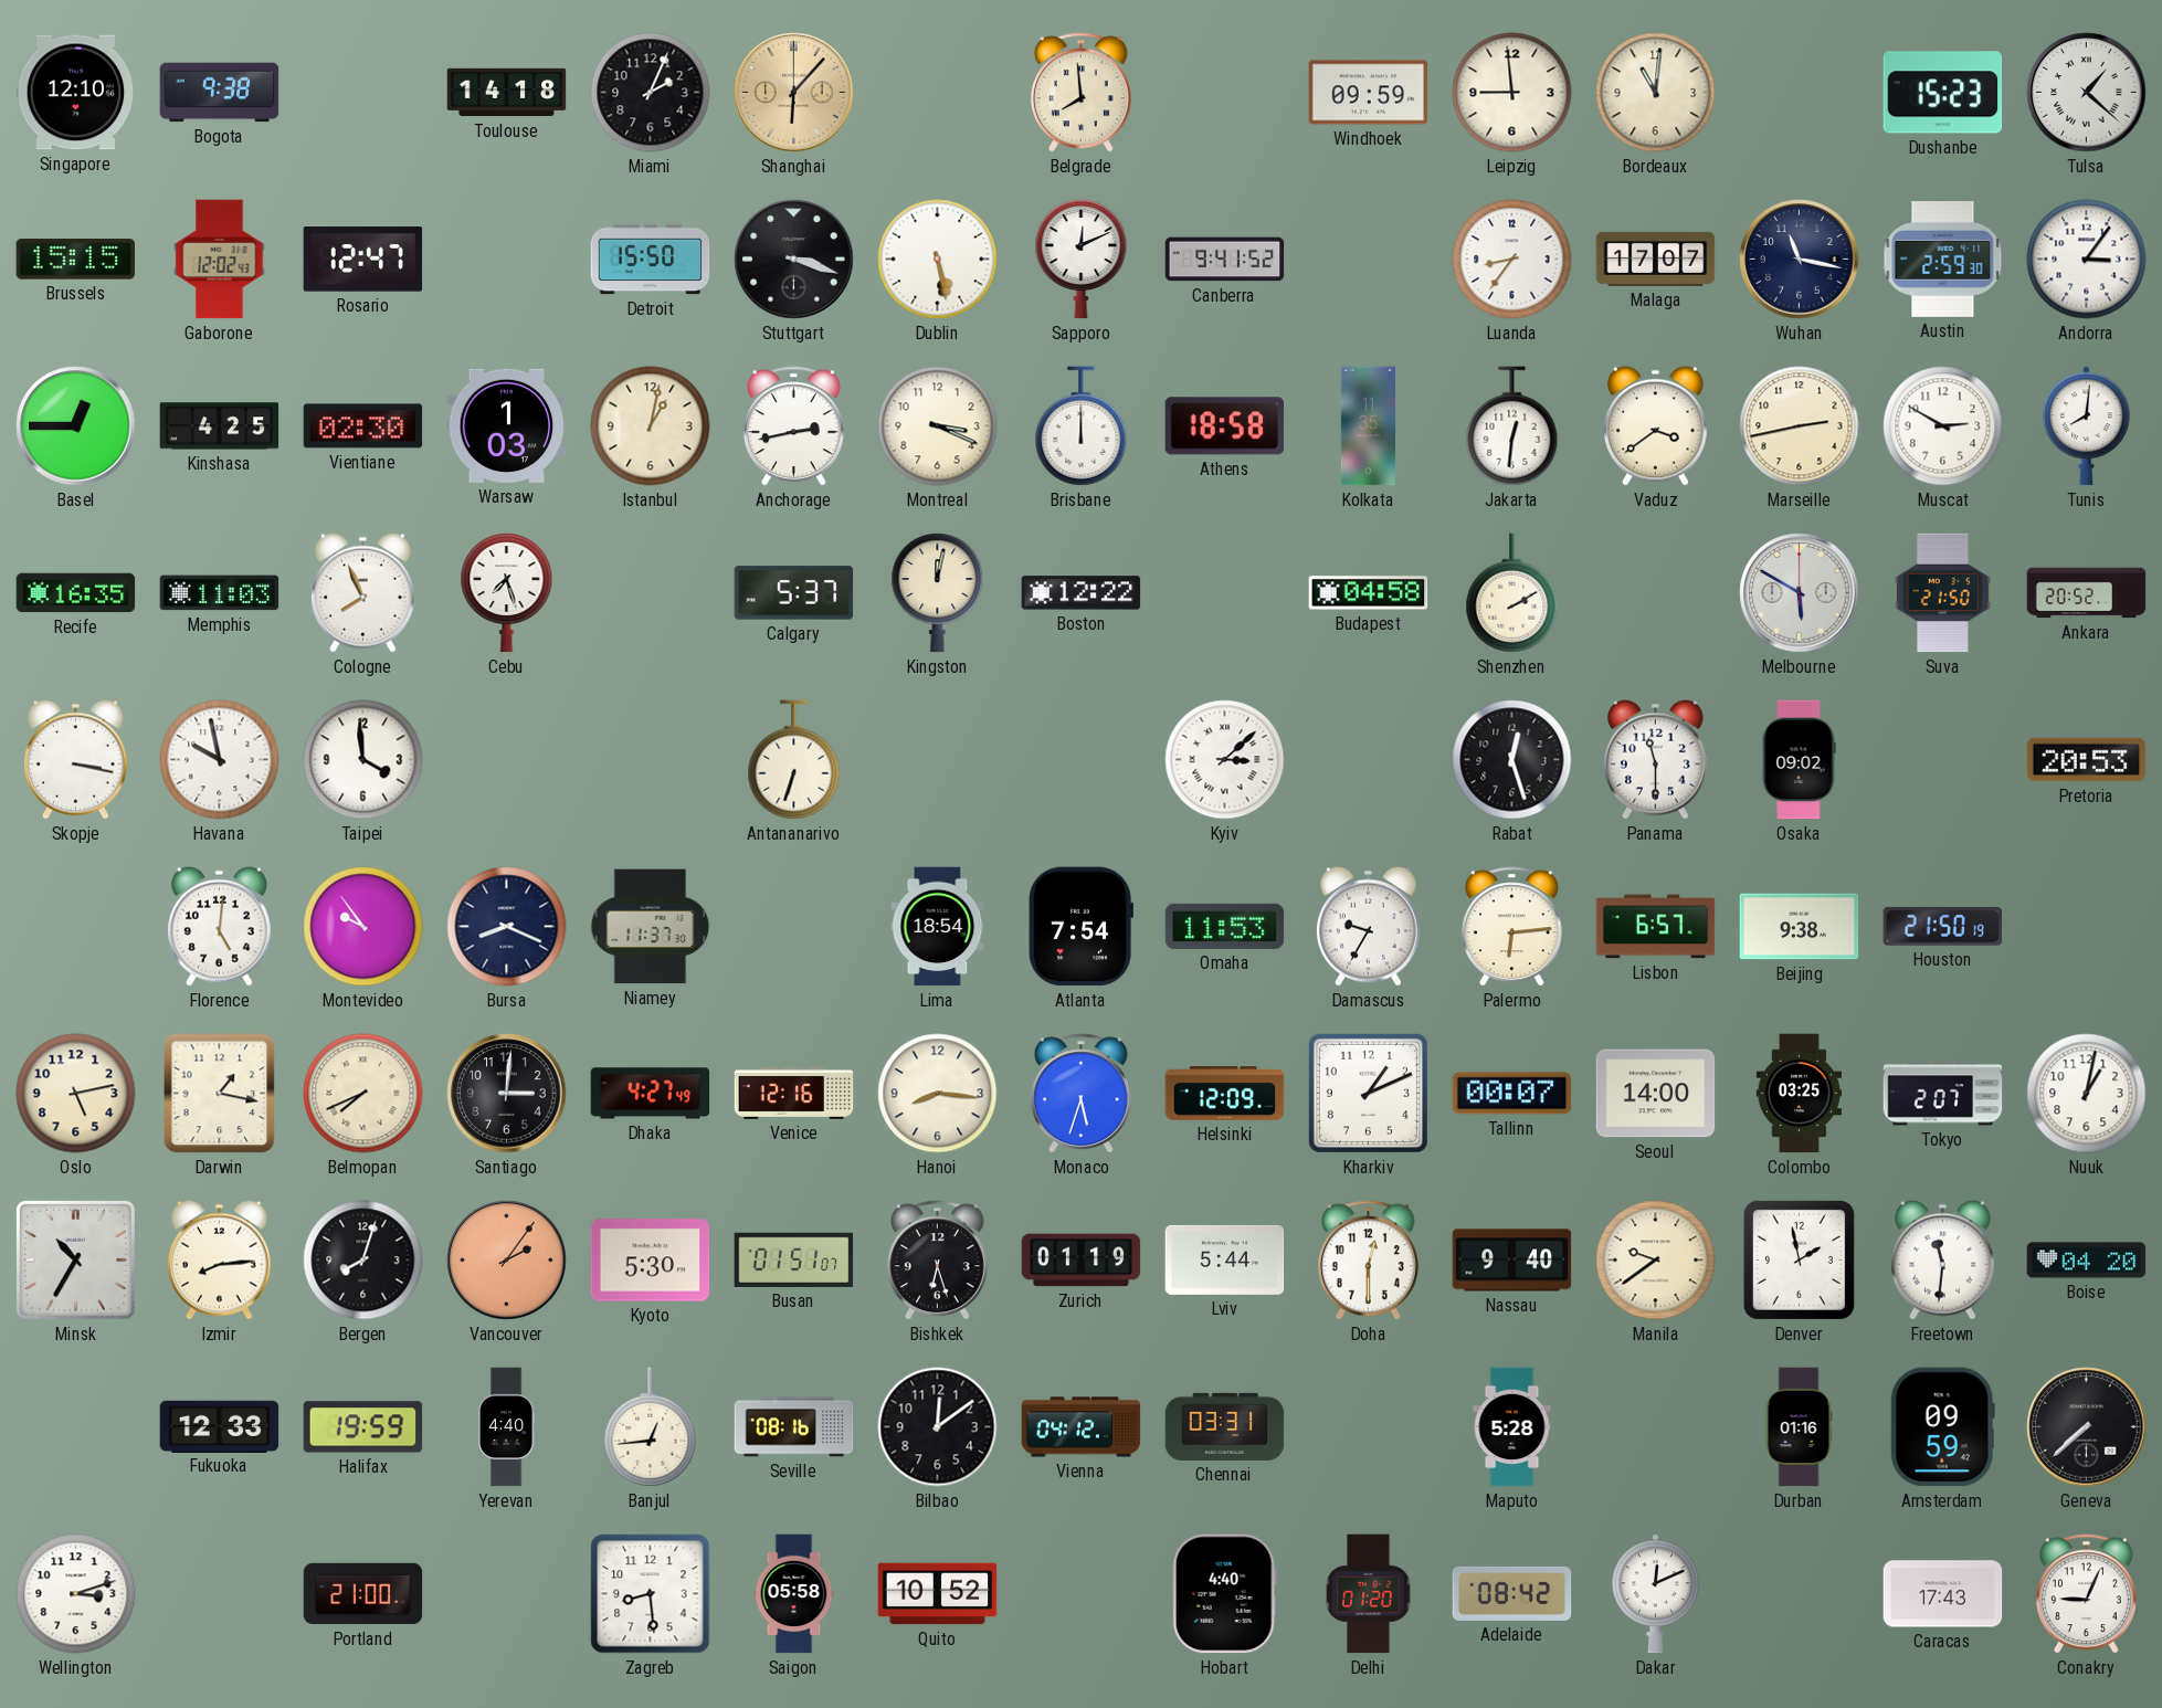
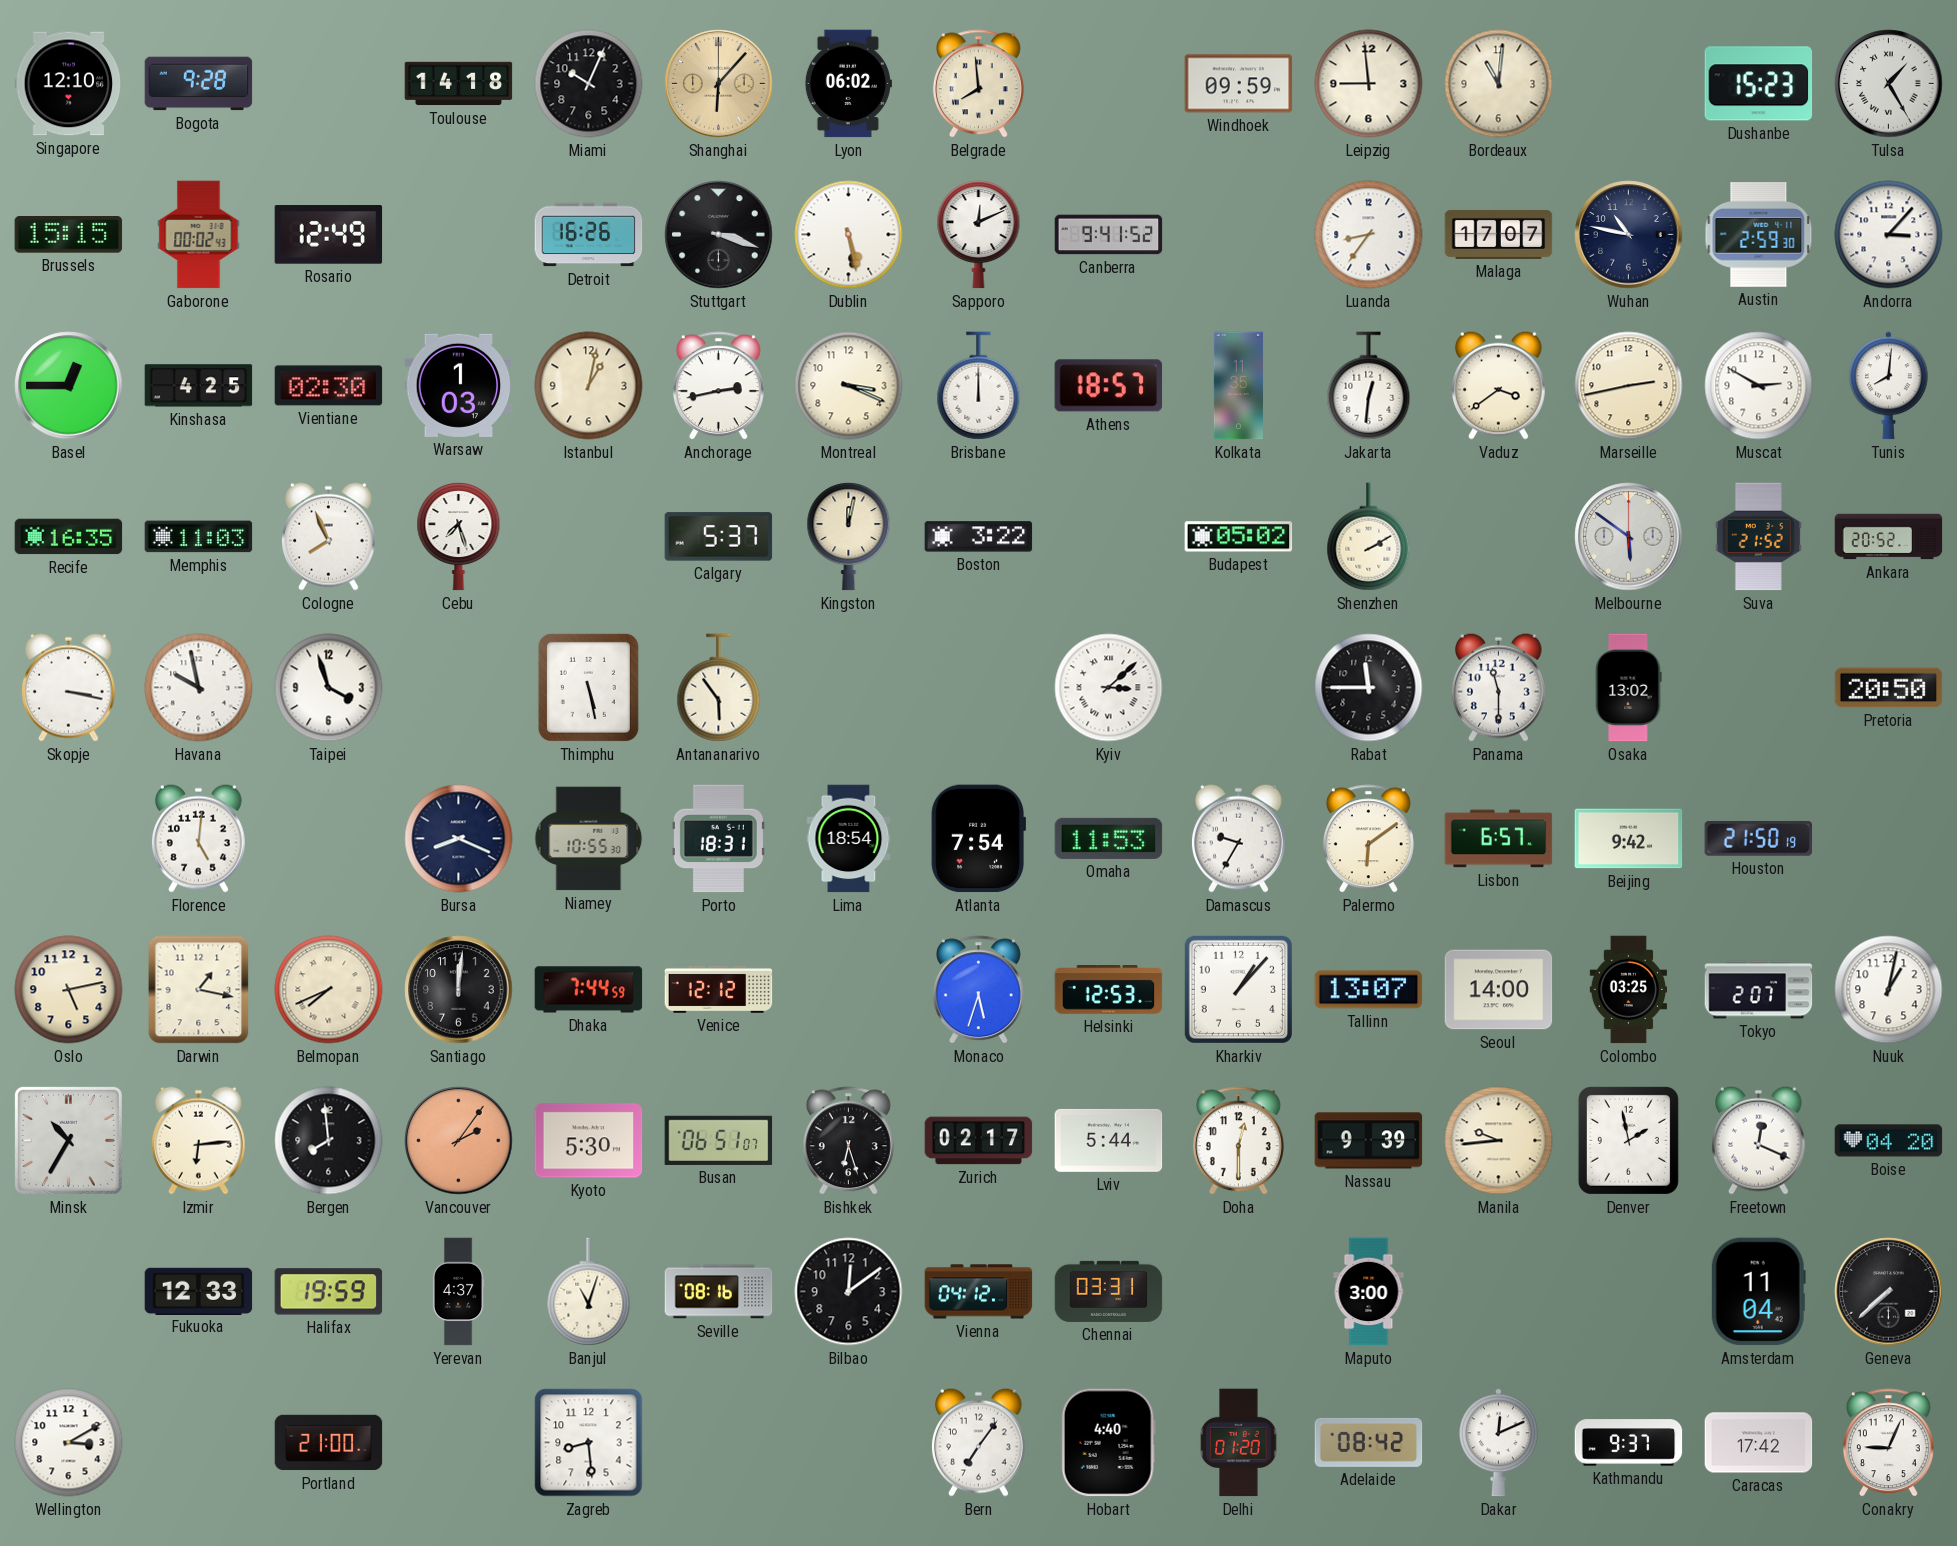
Bogota: 9:38 -> 9:28 (199, 84)
Miami: 2:04 -> 10:04 (589, 84)
Lyon: none -> 06:02 (848, 84)
Tulsa: 1:22 -> 1:25 (1889, 84)
Gaborone: 12:02 -> 00:02 (199, 235)
Rosario: 12:47 -> 12:49 (329, 235)
Detroit: 15:50 -> 16:26 (589, 235)
Wuhan: 11:17 -> 10:47 (1629, 235)
Andorra: 3:06 -> 3:07 (1889, 235)
Athens: 18:58 -> 18:57 (1109, 386)
Boston: 12:22 -> 3:22 (979, 537)
Budapest: 04:58 -> 05:02 (1239, 537)
Melbourne: 5:50 -> 5:51 (1629, 537)
Suva: 21:50 -> 21:52 (1758, 537)
Taipei: 3:59 -> 3:57 (329, 688)
Thimphu: none -> 5:28 (588, 687)
Antananarivo: 6:33 -> 5:54 (719, 688)
Rabat: 12:27 -> 11:45 (1369, 688)
Osaka: 09:02 -> 13:02 (1628, 688)
Pretoria: 20:53 -> 20:50 (1889, 688)
Montevideo: 9:54 -> none (363, 927)
Niamey: 11:37 -> 10:55 (589, 839)
Porto: none -> 18:31 (718, 839)
Palermo: 6:14 -> 6:09 (1368, 839)
Beijing: 9:38 -> 9:42 (1629, 839)
Santiago: 3:01 -> 12:01 (459, 990)
Dhaka: 4:27 -> 7:44 (589, 990)
Venice: 12:16 -> 12:12 (719, 989)
Hanoi: 8:16 -> none (938, 1094)
Helsinki: 12:09 -> 12:53 (1109, 990)
Kharkiv: 1:11 -> 1:07 (1238, 989)
Tallinn: 00:07 -> 13:07 (1369, 990)
Izmir: 8:14 -> 6:14 (199, 1140)
Bergen: 8:03 -> 7:59 (329, 1141)
Busan: 01:51 -> 06:51 (719, 1140)
Zurich: 01:19 -> 02:17 (979, 1141)
Nassau: 9:40 -> 9:39 (1369, 1141)
Manila: 9:39 -> 9:44 (1499, 1141)
Freetown: 11:31 -> 12:19 (1759, 1140)
Yerevan: 4:40 -> 4:37 (458, 1292)
Banjul: 12:44 -> 11:03 (589, 1292)
Maputo: 5:28 -> 3:00 (1369, 1292)
Durban: 01:16 -> none (1799, 1427)
Amsterdam: 09:59 -> 11:04 (1758, 1292)
Wellington: 3:12 -> 3:10 (69, 1443)
Saigon: 05:58 -> none (794, 1594)
Quito: 10:52 -> none (938, 1594)
Bern: none -> 7:06 (979, 1442)
Kathmandu: none -> 9:37 (1629, 1443)
Caracas: 17:43 -> 17:42 (1759, 1443)
